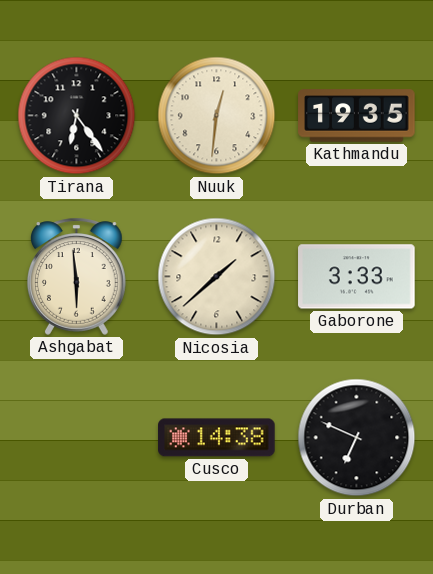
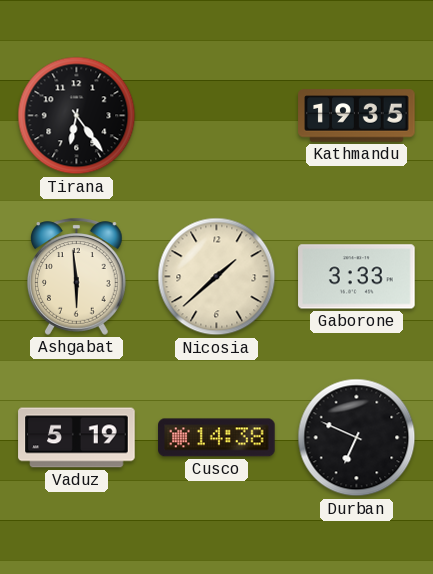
Nuuk: 12:31 -> none (217, 116)
Vaduz: none -> 5:19 (77, 438)
